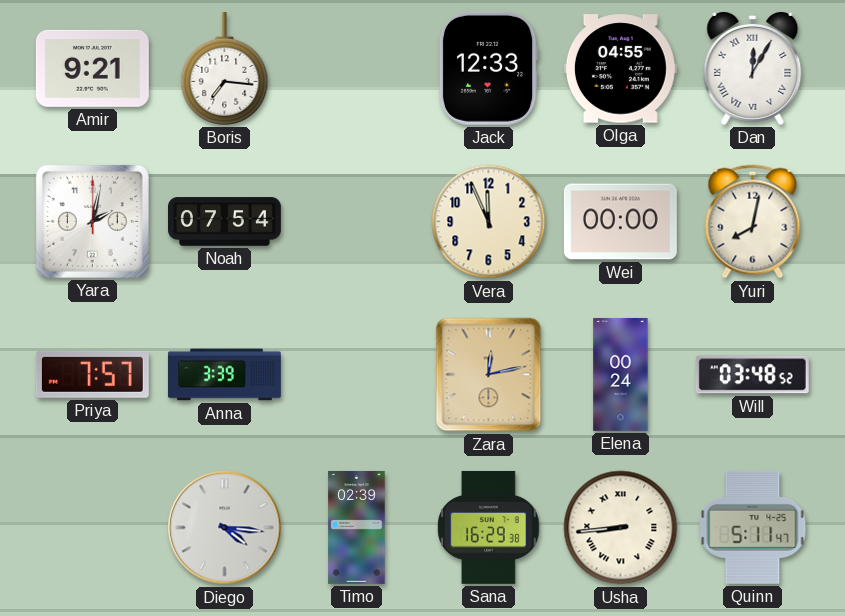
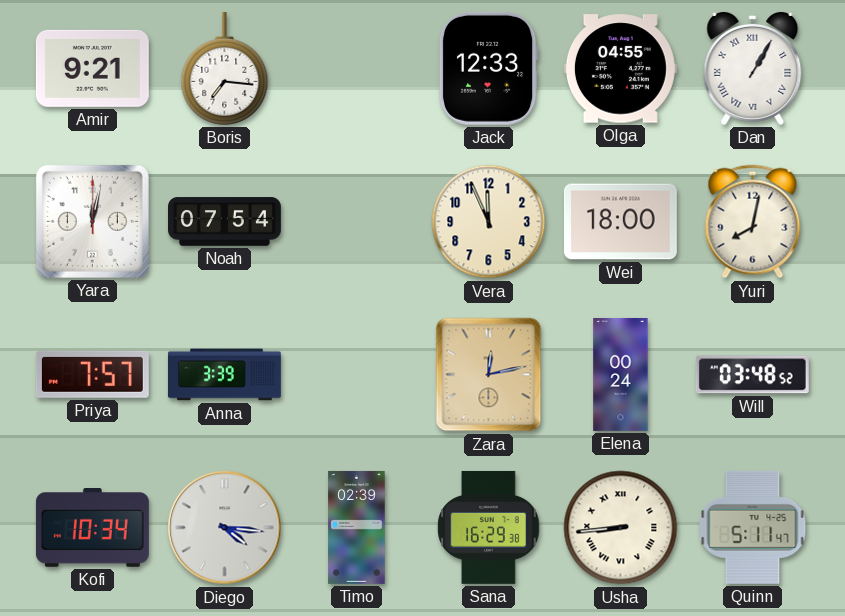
Dan: 12:05 -> 1:05 (753, 68)
Yara: 2:02 -> 12:02 (92, 221)
Wei: 00:00 -> 18:00 (620, 222)
Kofi: none -> 10:34 (92, 528)
